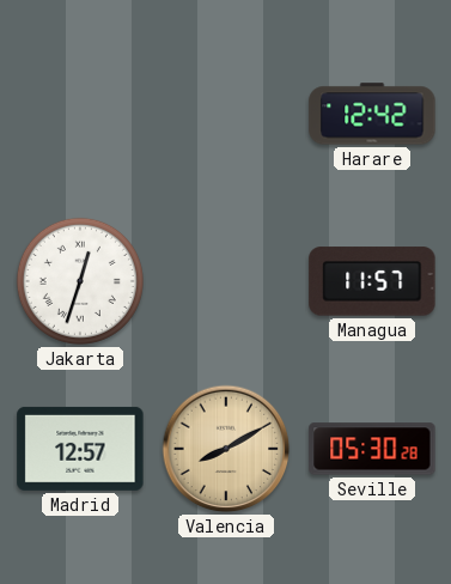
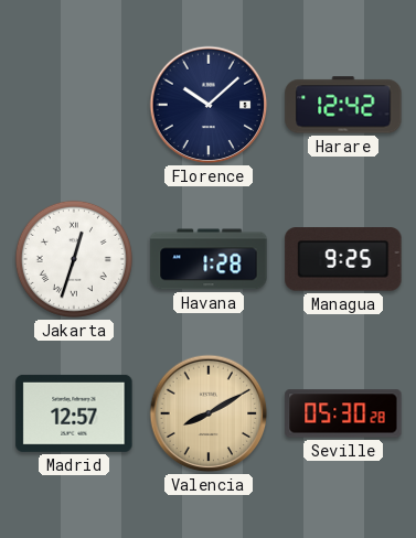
Florence: none -> 10:08 (209, 105)
Havana: none -> 1:28 (209, 259)
Managua: 11:57 -> 9:25 (343, 259)
